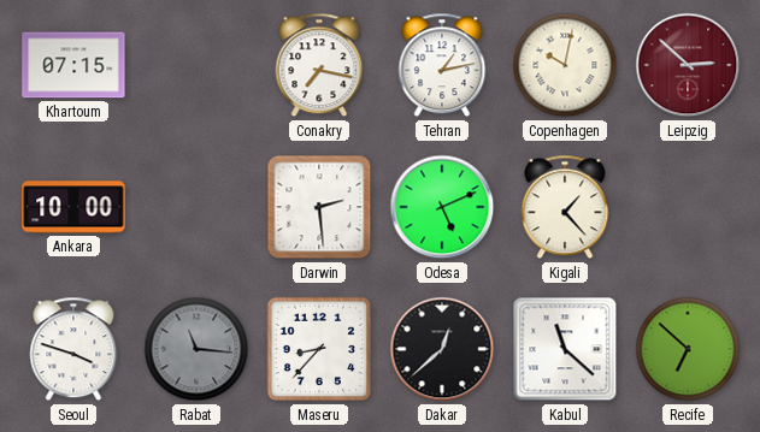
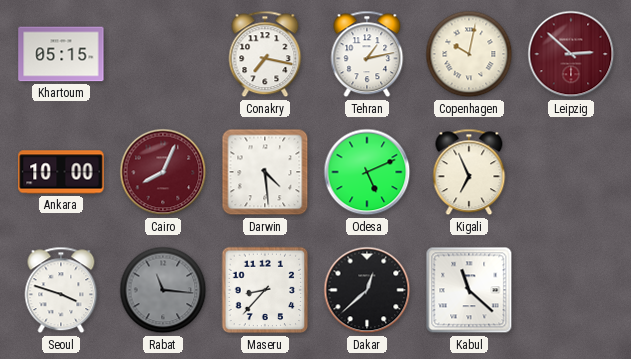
Khartoum: 07:15 -> 05:15 (61, 54)
Cairo: none -> 8:04 (163, 172)
Darwin: 2:29 -> 4:29 (265, 172)
Kigali: 1:23 -> 6:56 (469, 172)
Recife: 6:52 -> none (688, 349)
